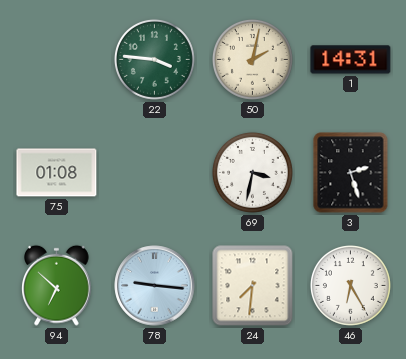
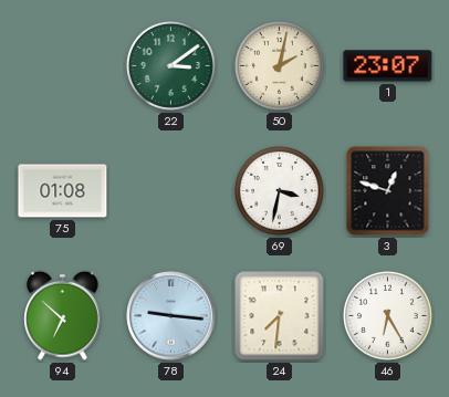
22: 3:46 -> 3:09 (170, 65)
1: 14:31 -> 23:07 (388, 66)
3: 2:27 -> 12:48 (388, 191)
